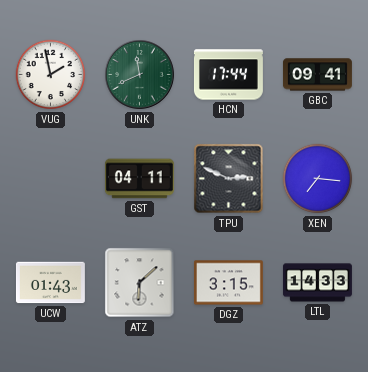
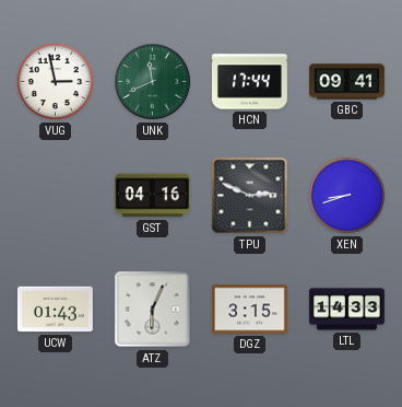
VUG: 1:58 -> 2:58 (56, 82)
GST: 04:11 -> 04:16 (152, 196)
XEN: 7:16 -> 8:42 (347, 196)
ATZ: 6:08 -> 6:04 (153, 310)
